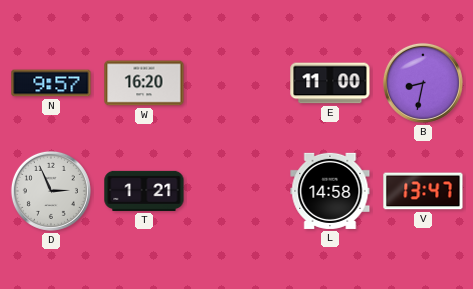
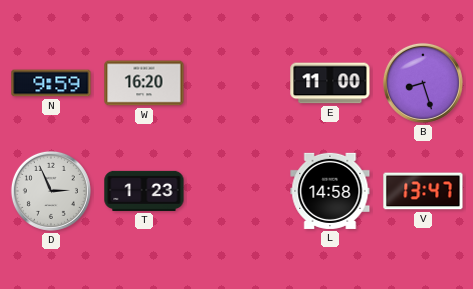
N: 9:57 -> 9:59 (51, 83)
B: 8:32 -> 8:27 (423, 83)
T: 1:21 -> 1:23 (144, 191)
